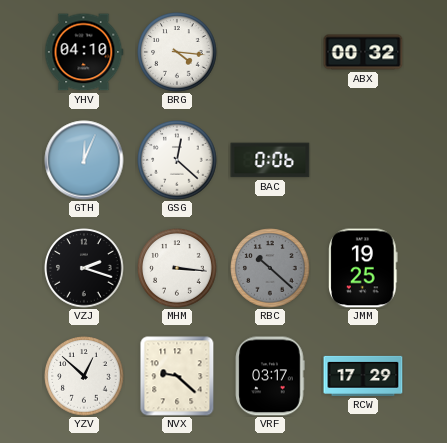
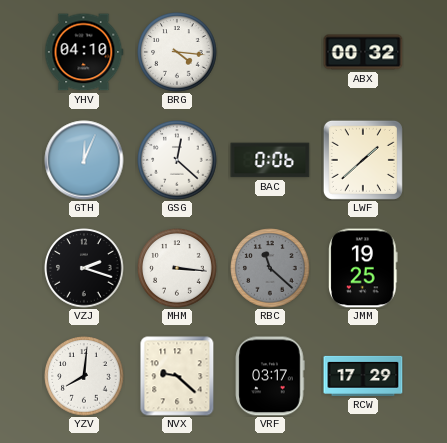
LWF: none -> 1:38 (363, 160)
RBC: 10:22 -> 11:22 (270, 268)
YZV: 12:52 -> 8:01 (84, 376)
